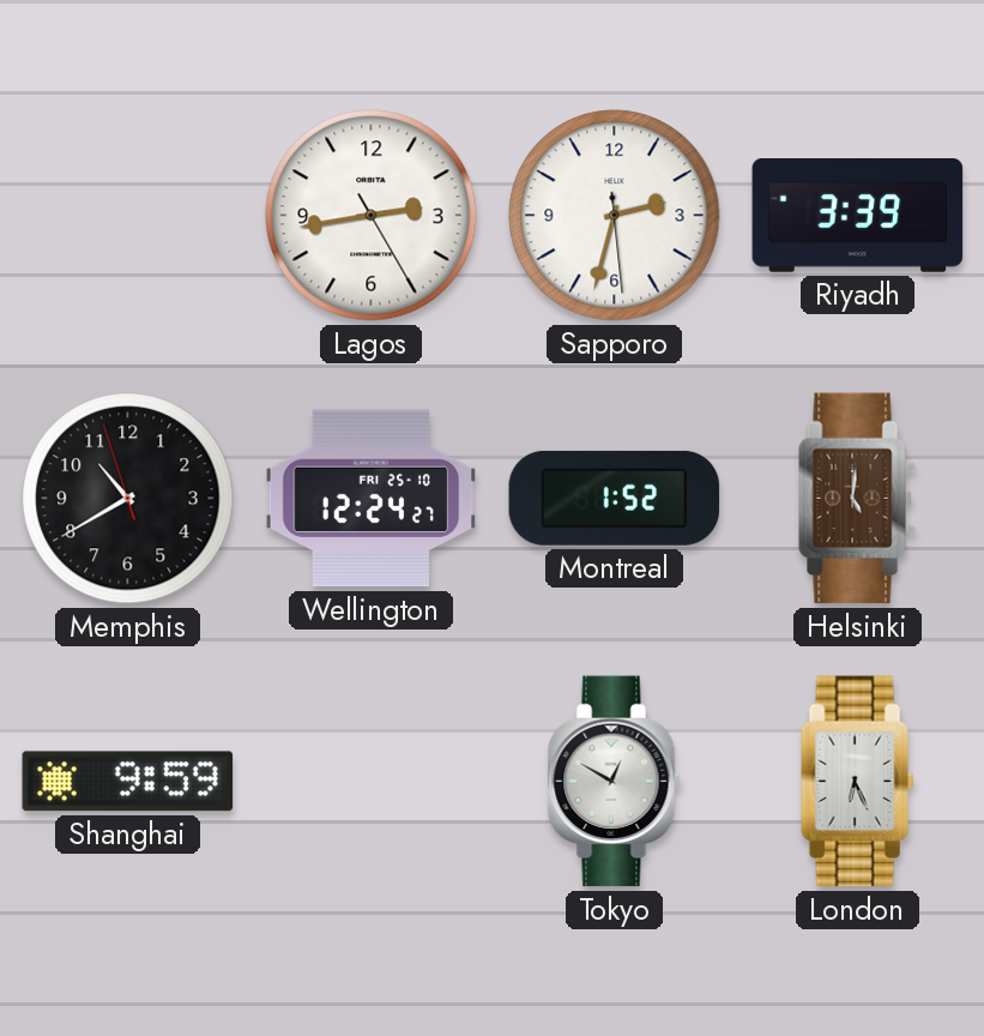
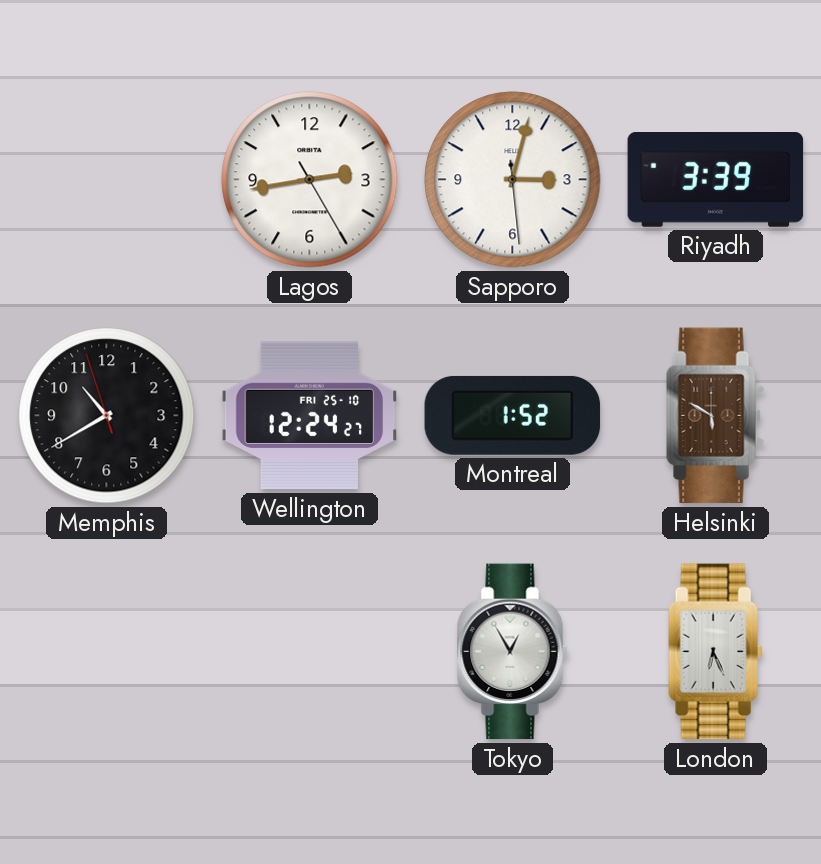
Sapporo: 2:32 -> 3:02 (513, 180)
Helsinki: 5:01 -> 5:50 (716, 416)
Shanghai: 9:59 -> none (128, 782)
Tokyo: 12:50 -> 12:55 (512, 652)
